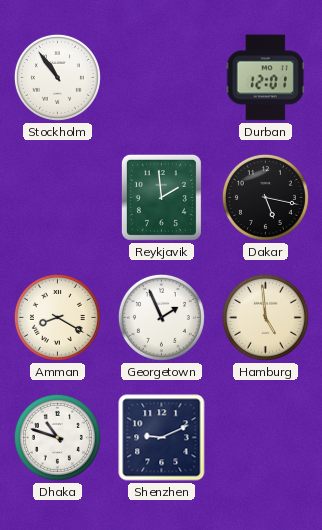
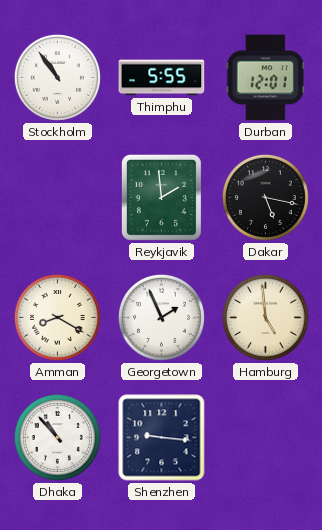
Thimphu: none -> 5:55 (162, 78)
Dhaka: 10:48 -> 10:53 (57, 437)
Shenzhen: 9:11 -> 9:16 (162, 438)
